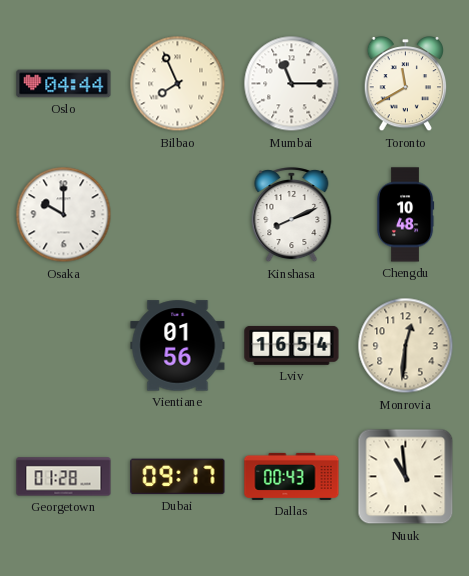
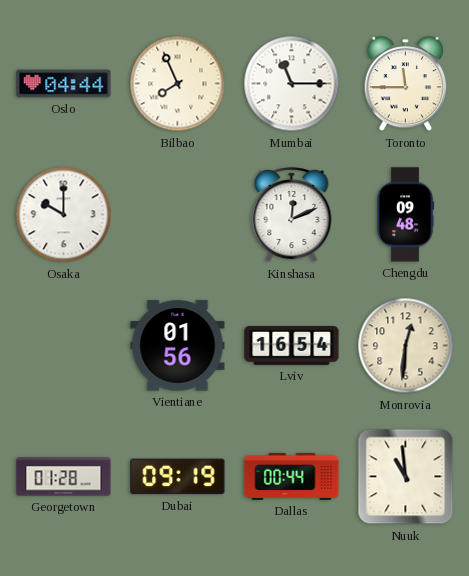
Toronto: 11:40 -> 11:45 (406, 85)
Kinshasa: 8:11 -> 12:11 (292, 215)
Chengdu: 10:48 -> 09:48 (405, 215)
Dubai: 09:17 -> 09:19 (178, 477)
Dallas: 00:43 -> 00:44 (292, 476)
